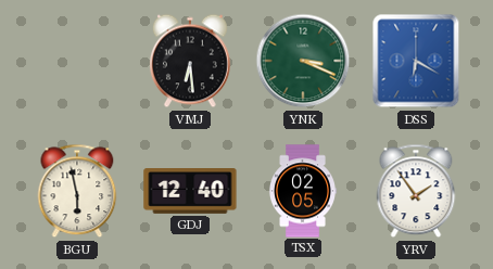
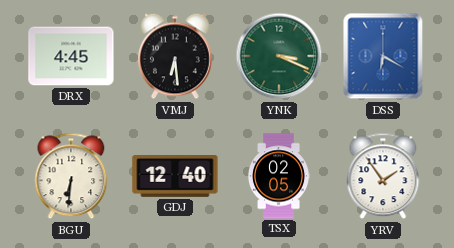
DRX: none -> 4:45 (71, 56)
BGU: 5:58 -> 6:31 (71, 176)
